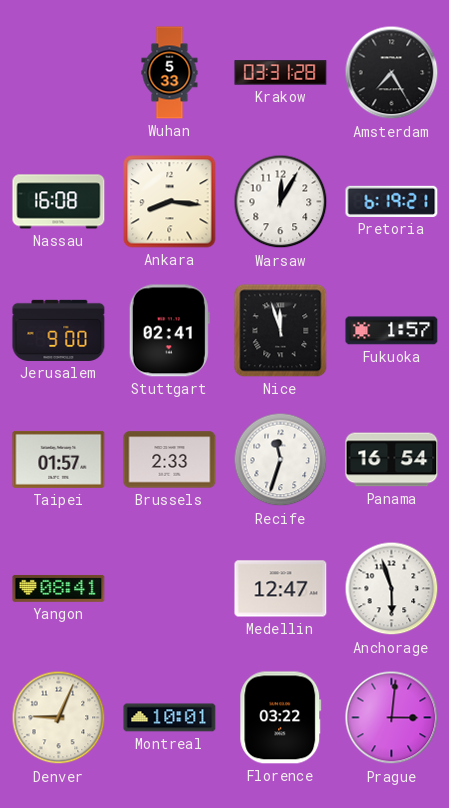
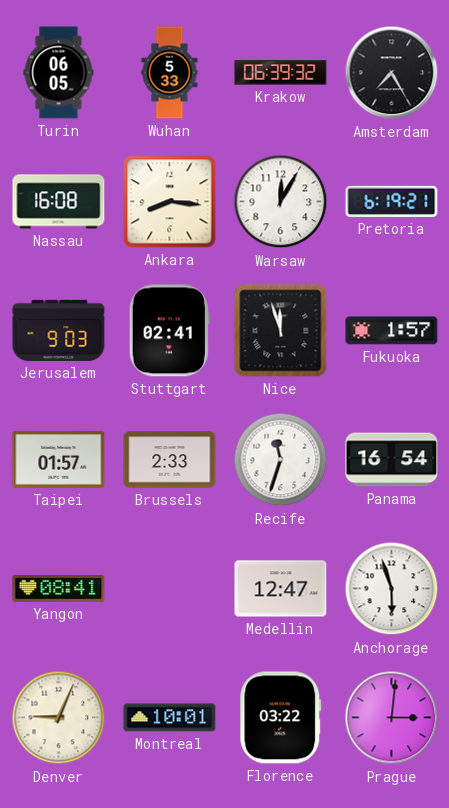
Turin: none -> 06:05 (59, 73)
Krakow: 03:31 -> 06:39 (281, 73)
Jerusalem: 9:00 -> 9:03 (59, 330)
